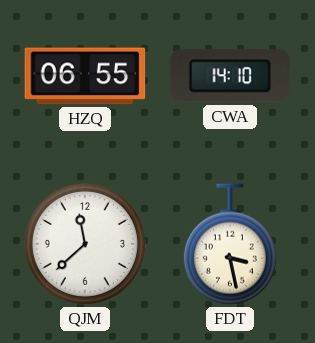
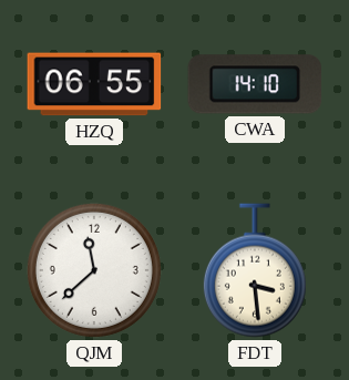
FDT: 3:28 -> 3:29 (255, 270)
